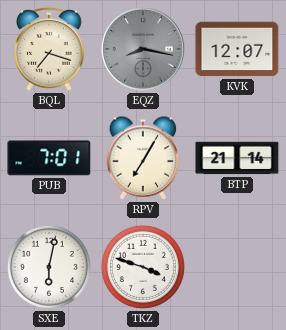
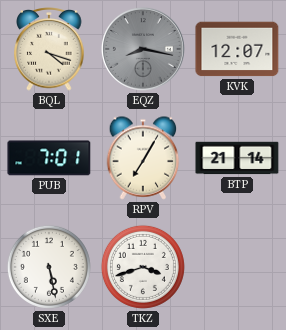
BQL: 7:18 -> 4:18 (49, 49)
SXE: 6:02 -> 5:28 (49, 267)
TKZ: 3:48 -> 3:42 (143, 267)
